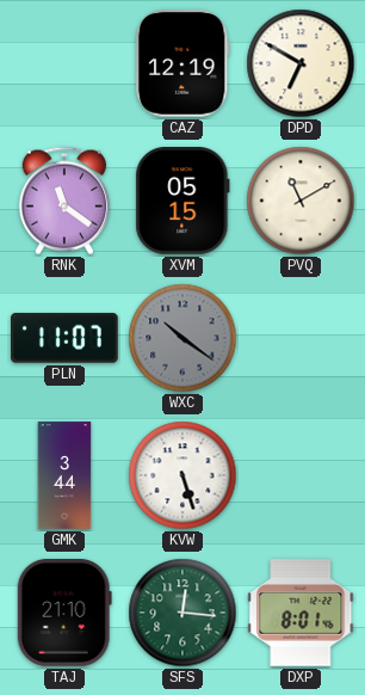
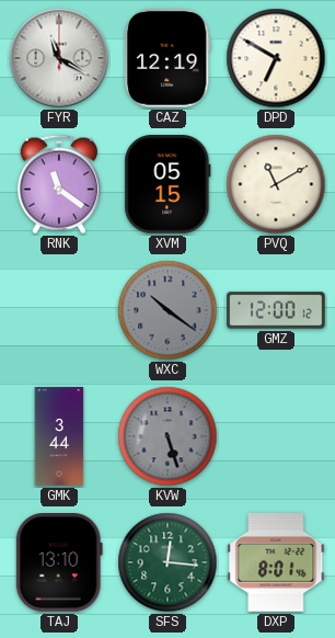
FYR: none -> 11:20 (59, 58)
PLN: 11:07 -> none (66, 338)
GMZ: none -> 12:00 (276, 310)
KVW dial: white -> grey (168, 436)
TAJ: 21:10 -> 13:10 (59, 563)
